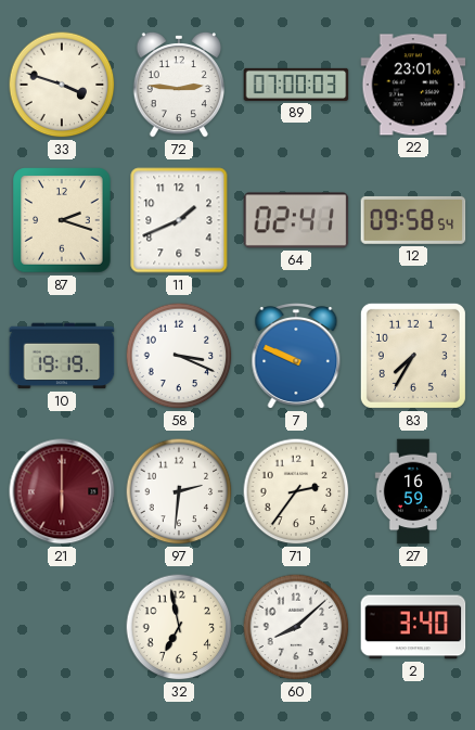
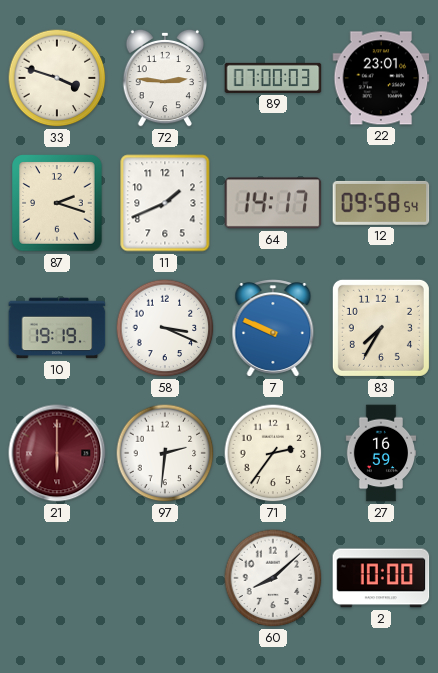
64: 02:41 -> 14:17 (273, 203)
32: 6:58 -> none (179, 627)
2: 3:40 -> 10:00 (381, 578)
